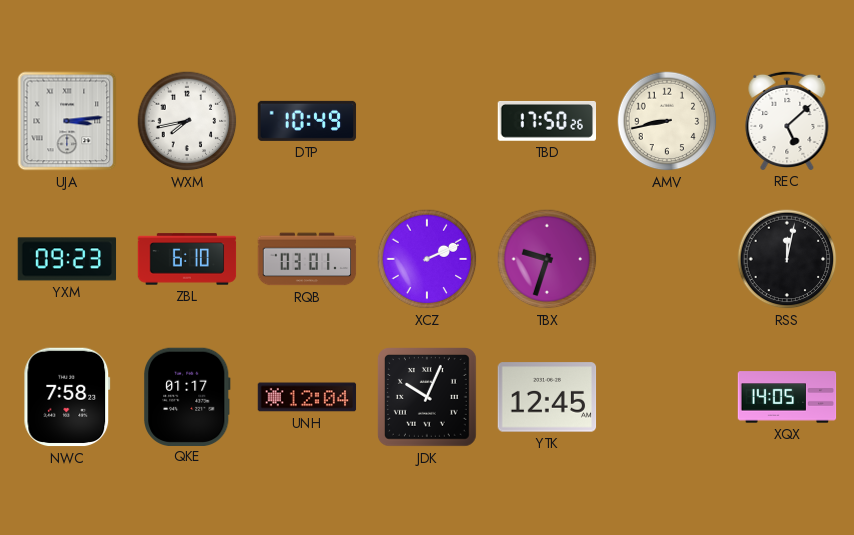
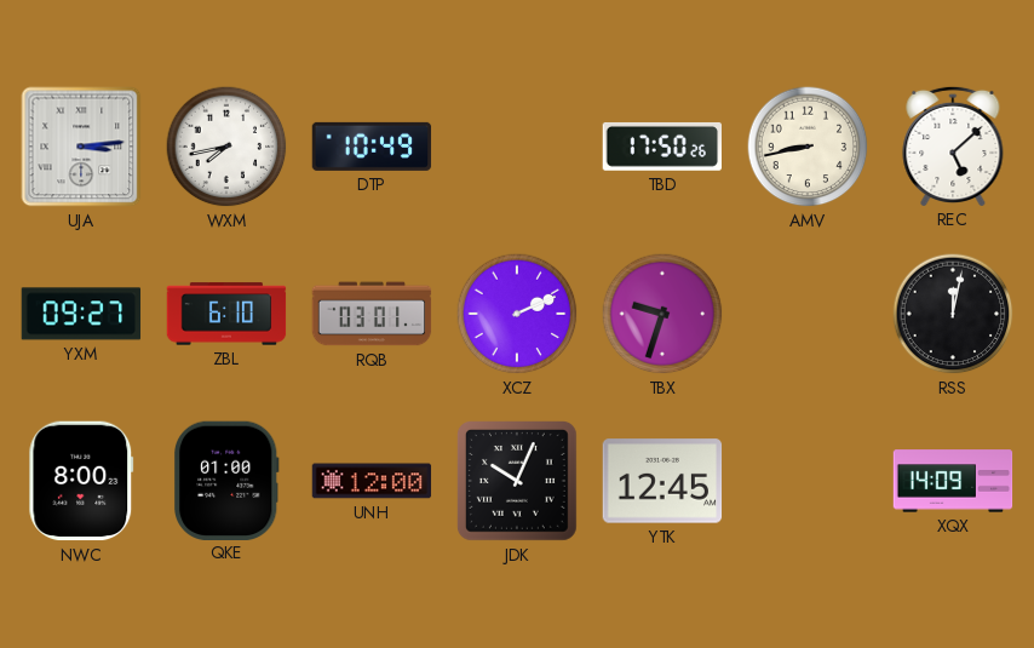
YXM: 09:23 -> 09:27 (81, 314)
NWC: 7:58 -> 8:00 (81, 481)
QKE: 01:17 -> 01:00 (226, 480)
UNH: 12:04 -> 12:00 (372, 481)
XQX: 14:05 -> 14:09 (953, 481)
